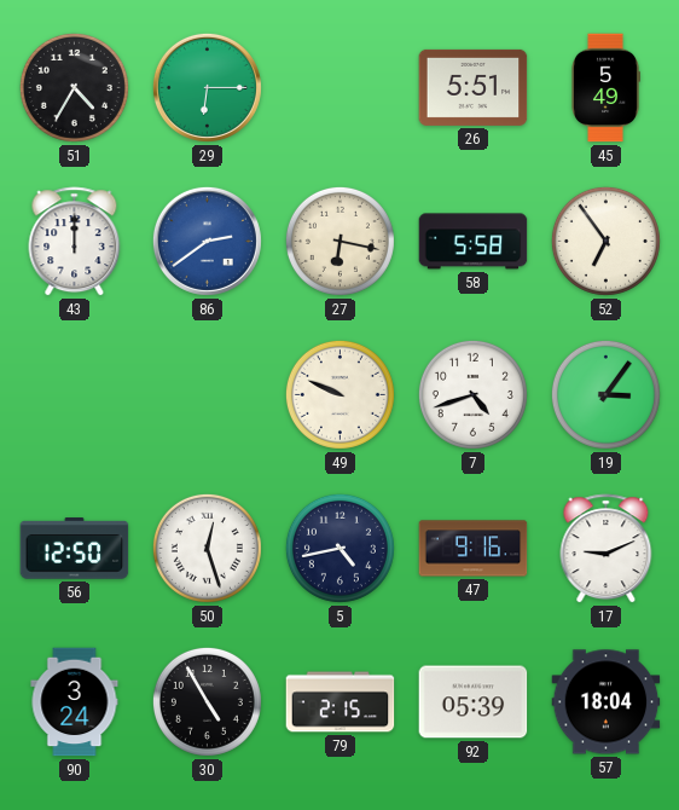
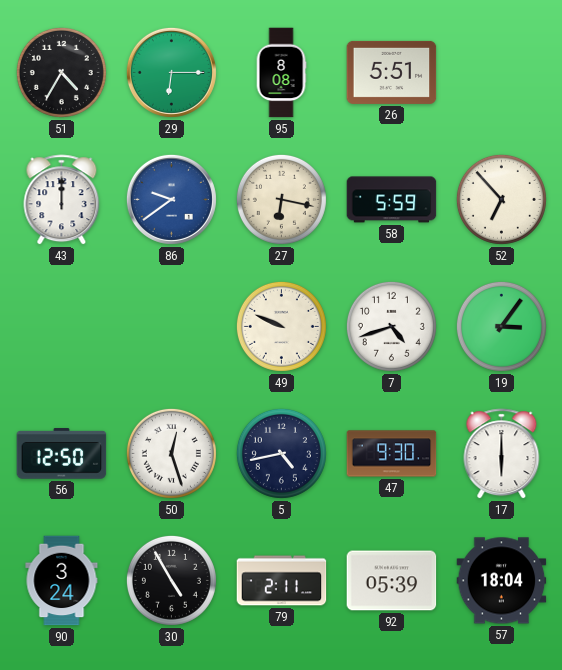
95: none -> 8:08 (281, 73)
45: 5:49 -> none (607, 88)
86: 2:39 -> 9:39 (171, 199)
58: 5:58 -> 5:59 (392, 200)
52: 6:54 -> 6:53 (501, 199)
47: 9:16 -> 9:30 (392, 454)
17: 9:11 -> 6:00 (502, 454)
79: 2:15 -> 2:11 (282, 581)
